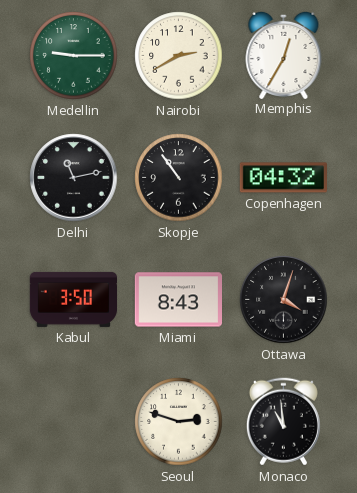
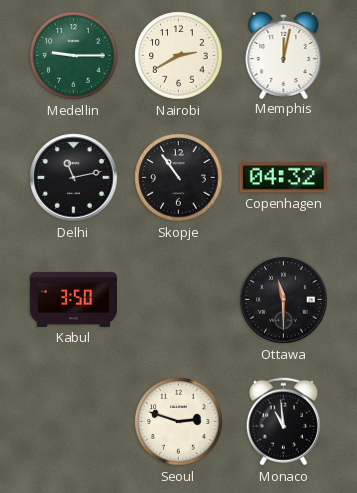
Memphis: 12:35 -> 12:02 (284, 54)
Miami: 8:43 -> none (178, 300)
Ottawa: 4:03 -> 11:30 (284, 300)
